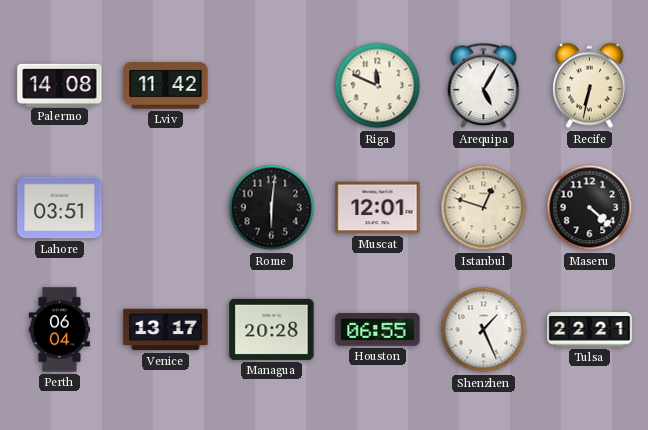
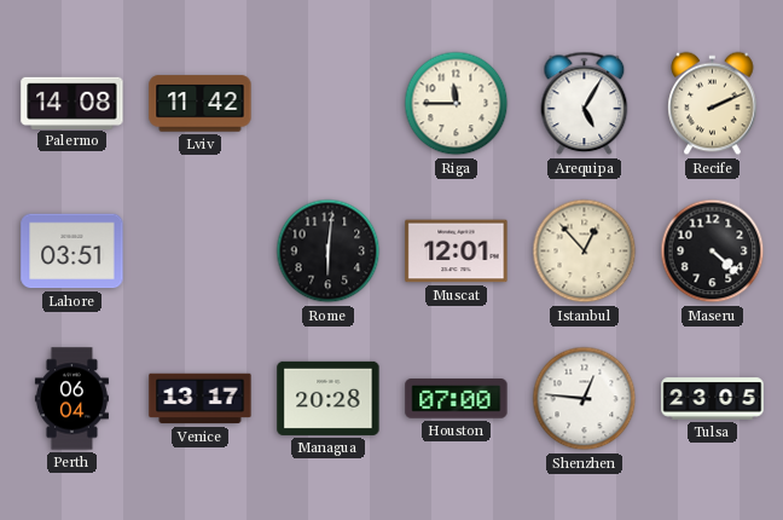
Riga: 11:49 -> 11:45 (457, 104)
Recife: 6:32 -> 2:11 (713, 104)
Istanbul: 12:48 -> 12:53 (585, 252)
Houston: 06:55 -> 07:00 (457, 399)
Shenzhen: 1:26 -> 12:46 (585, 399)
Tulsa: 22:21 -> 23:05 (713, 399)
